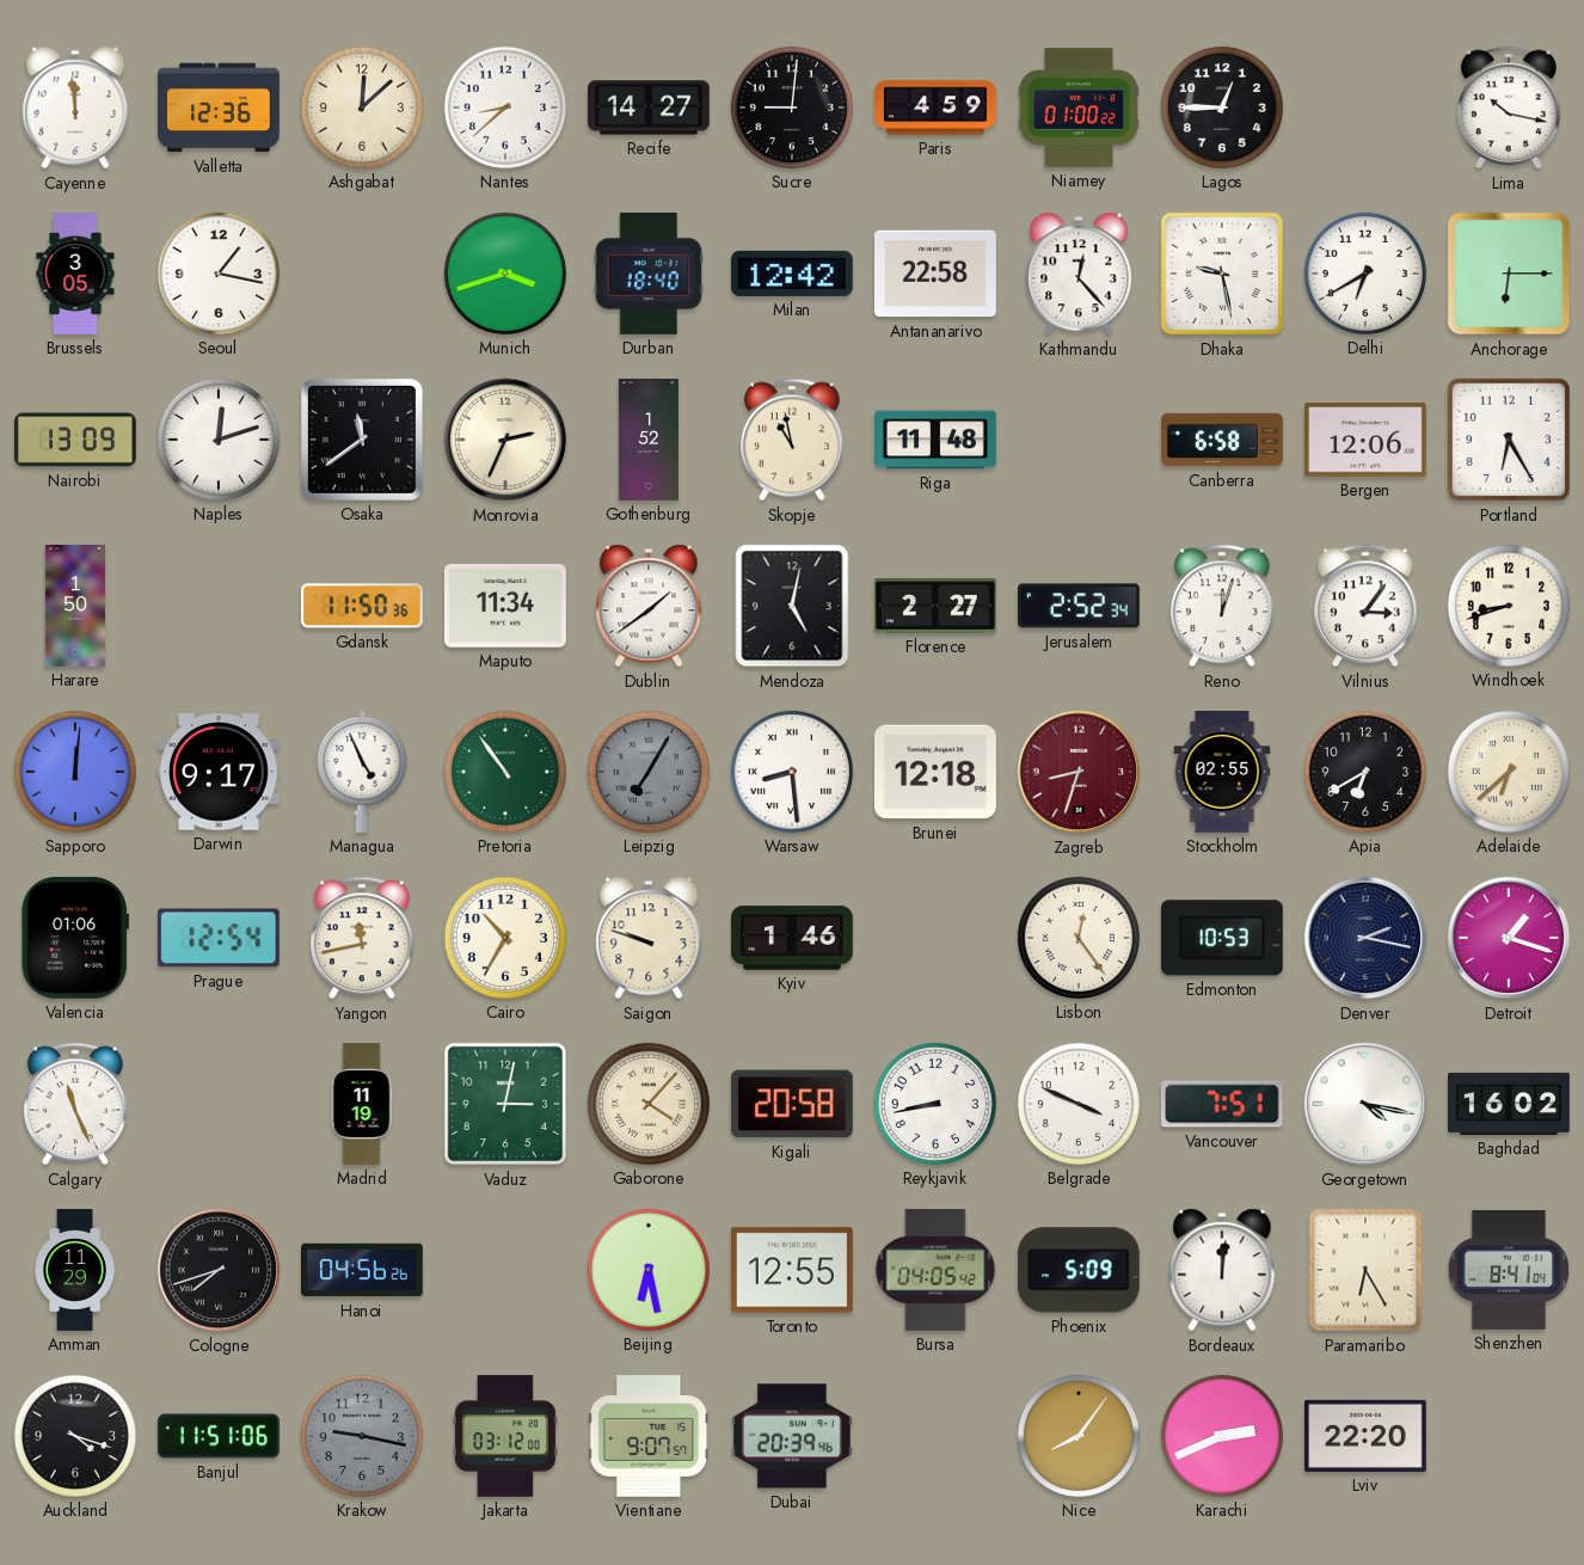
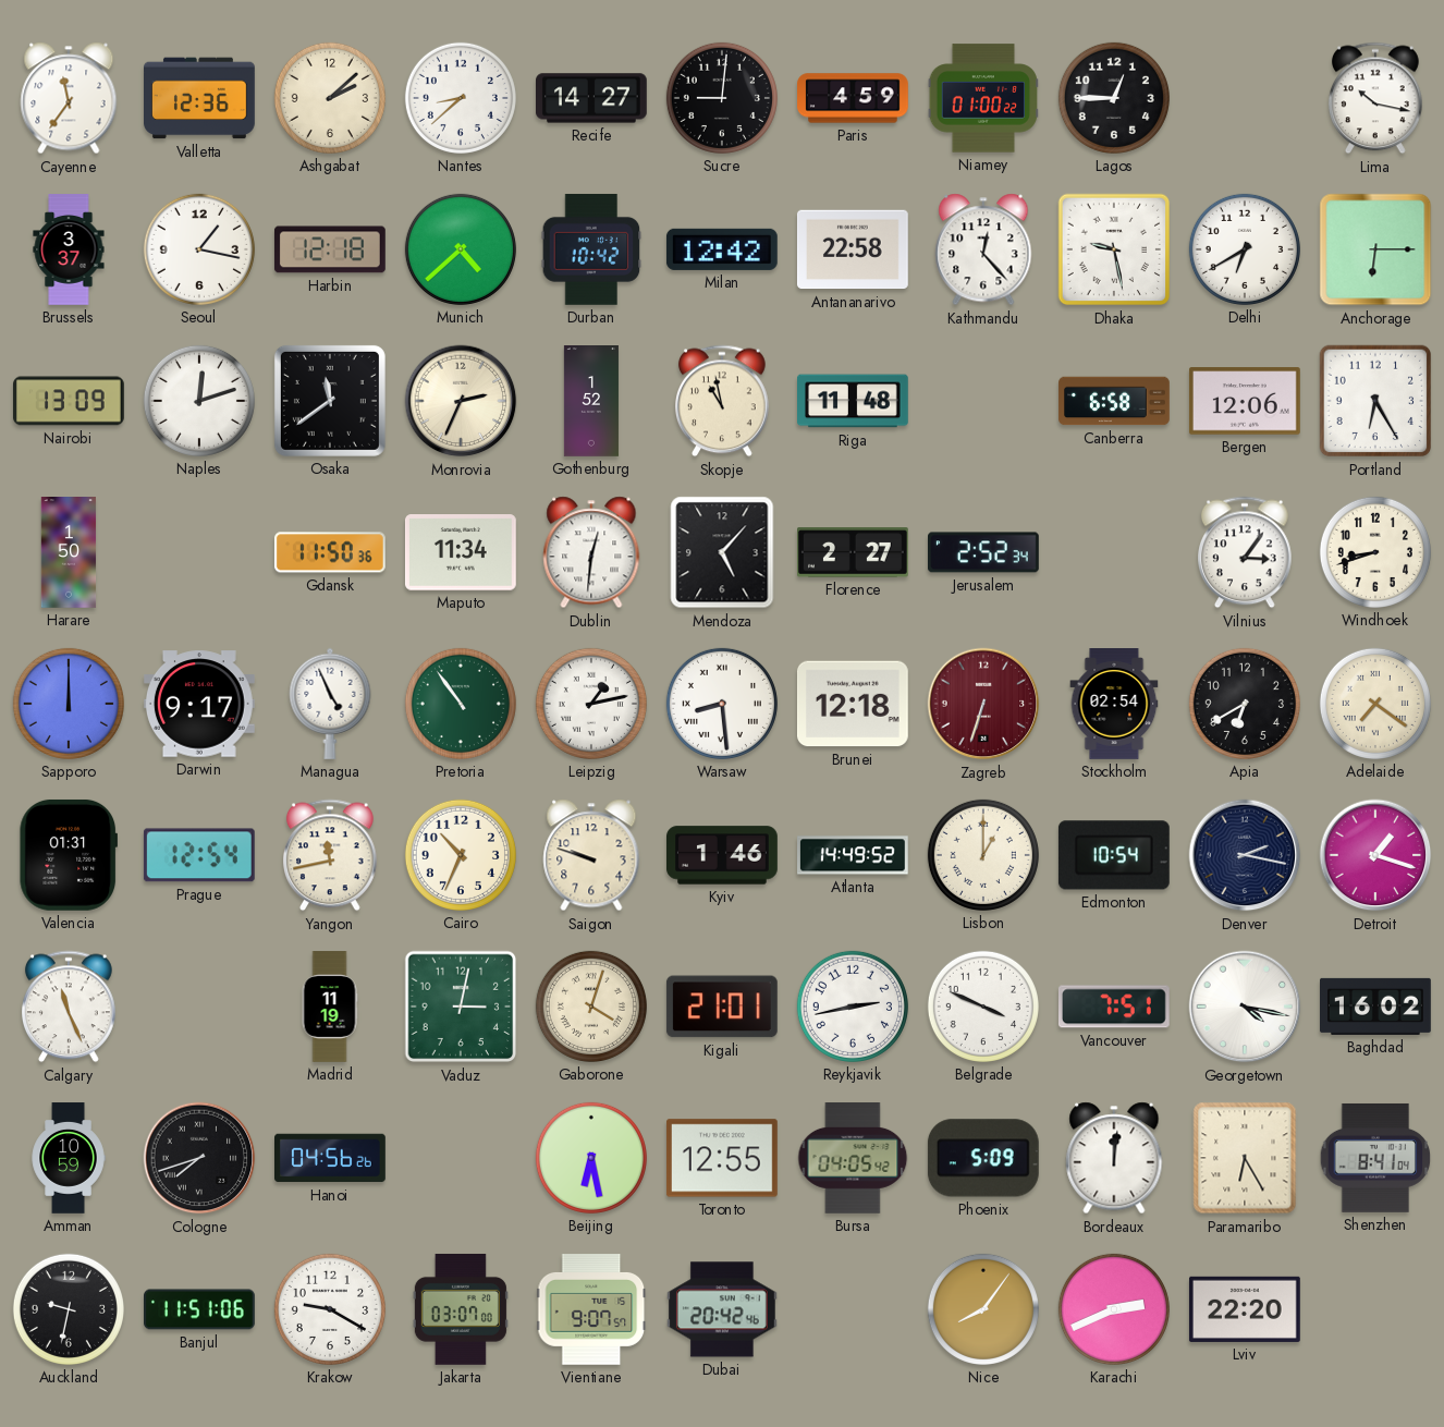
Cayenne: 11:59 -> 11:36 (69, 98)
Ashgabat: 12:08 -> 2:08 (330, 98)
Brussels: 3:05 -> 3:37 (69, 249)
Harbin: none -> 12:18 (330, 249)
Munich: 3:42 -> 4:38 (461, 249)
Durban: 18:40 -> 10:42 (591, 249)
Dublin: 1:39 -> 12:31 (591, 552)
Mendoza: 5:02 -> 5:07 (722, 552)
Reno: 12:03 -> none (1223, 606)
Sapporo: 12:01 -> 12:00 (69, 704)
Leipzig: 7:05 -> 1:13 (591, 704)
Leipzig dial: grey -> white (591, 704)
Zagreb: 8:33 -> 6:33 (983, 704)
Stockholm: 02:55 -> 02:54 (1114, 705)
Adelaide: 6:38 -> 7:21 (1375, 704)
Valencia: 01:06 -> 01:31 (68, 855)
Cairo: 10:35 -> 10:34 (461, 855)
Atlanta: none -> 14:49 (854, 855)
Lisbon: 12:24 -> 1:00 (983, 855)
Edmonton: 10:53 -> 10:54 (1114, 855)
Gaborone: 4:07 -> 4:03 (591, 1007)
Kigali: 20:58 -> 21:01 (722, 1007)
Reykjavik: 8:43 -> 2:43 (853, 1007)
Amman: 11:29 -> 10:59 (69, 1158)
Auckland: 4:18 -> 9:32 (69, 1309)
Krakow: 9:17 -> 9:20 (330, 1309)
Krakow dial: grey -> white (330, 1309)
Jakarta: 03:12 -> 03:07 (461, 1309)
Dubai: 20:39 -> 20:42 (722, 1309)
